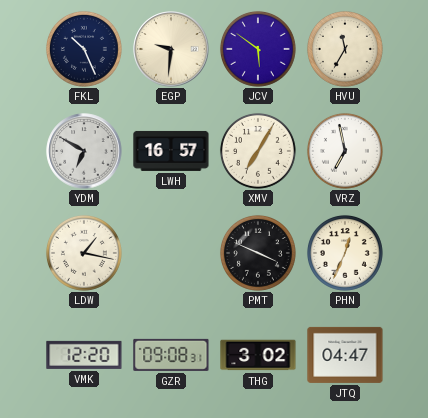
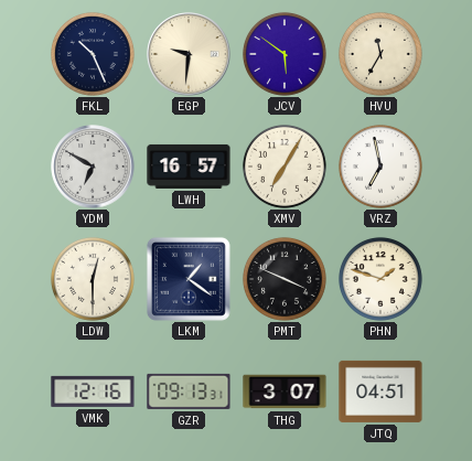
LDW: 1:17 -> 12:30 (93, 279)
LKM: none -> 1:21 (189, 279)
PHN: 12:34 -> 1:48 (380, 279)
VMK: 12:20 -> 12:16 (93, 392)
GZR: 09:08 -> 09:13 (189, 392)
THG: 3:02 -> 3:07 (285, 392)
JTQ: 04:47 -> 04:51 (380, 392)
